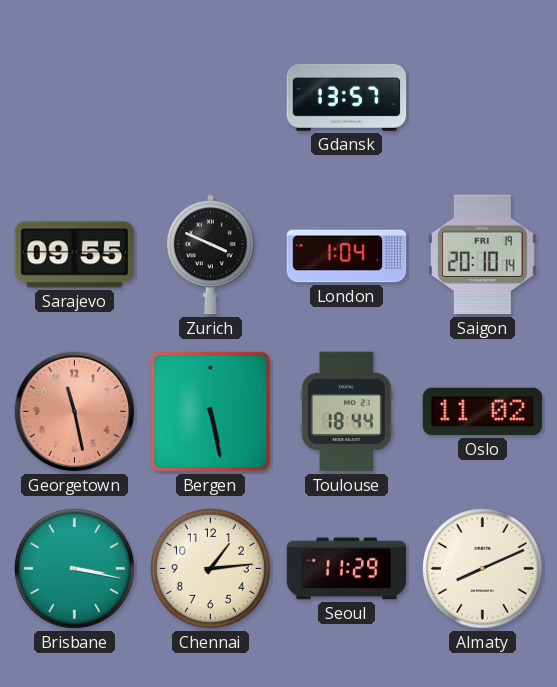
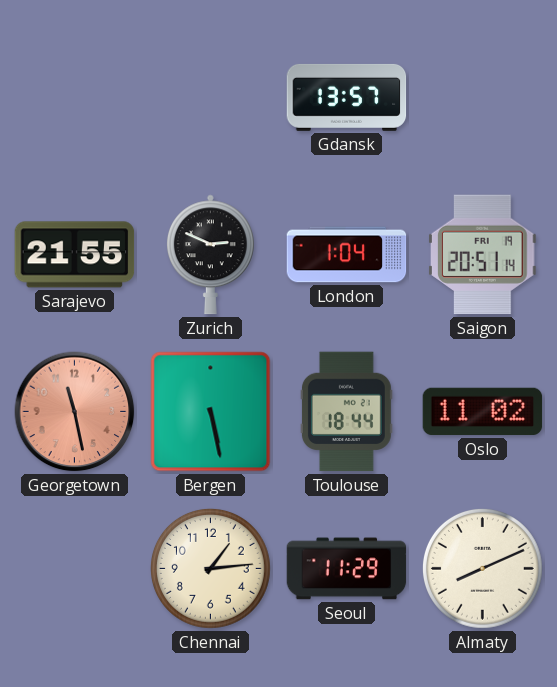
Sarajevo: 09:55 -> 21:55 (75, 255)
Zurich: 3:49 -> 2:49 (210, 255)
Saigon: 20:10 -> 20:51 (483, 255)
Brisbane: 3:17 -> none (74, 568)
